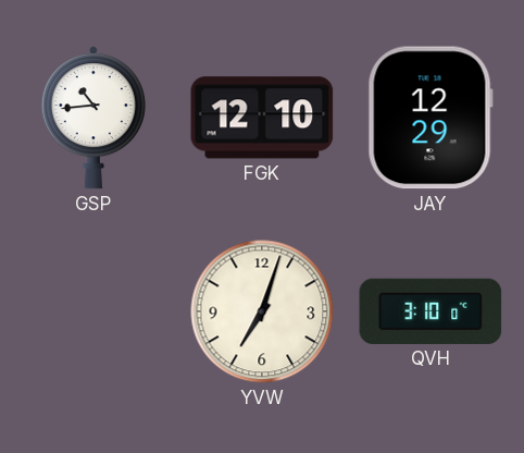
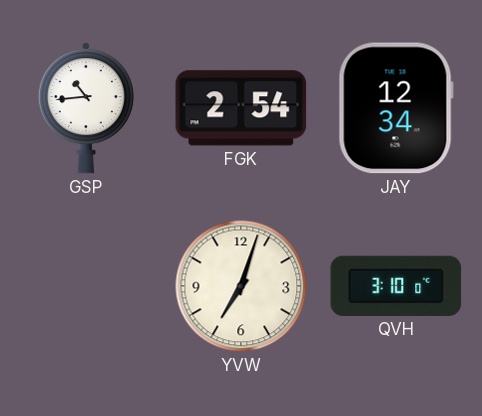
FGK: 12:10 -> 2:54 (241, 108)
JAY: 12:29 -> 12:34 (396, 108)
